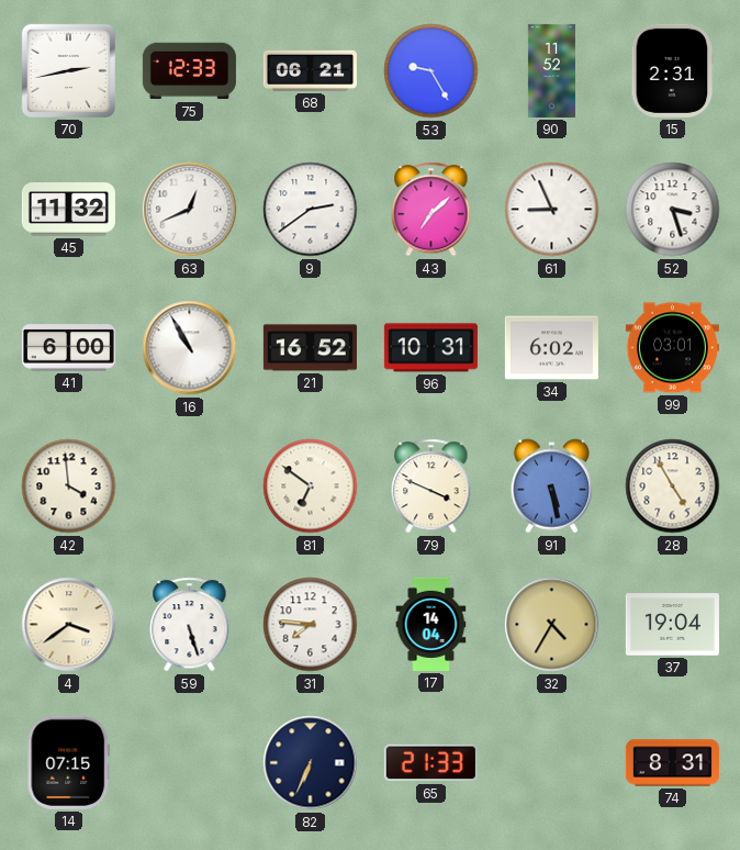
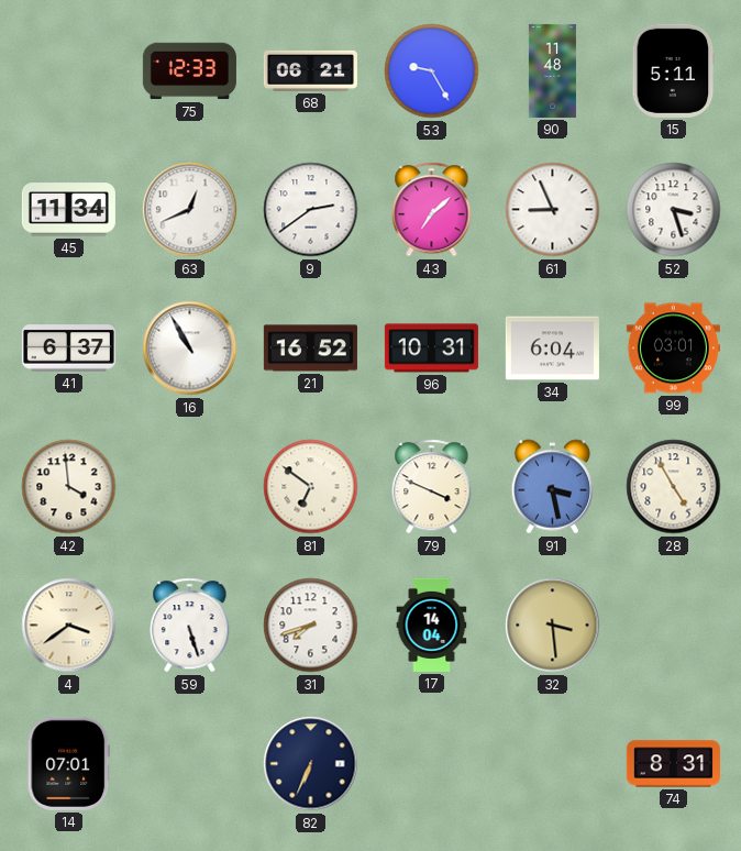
70: 2:43 -> none (68, 70)
90: 11:52 -> 11:48 (552, 70)
15: 2:31 -> 5:11 (674, 70)
45: 11:32 -> 11:34 (68, 210)
41: 6:00 -> 6:37 (68, 349)
34: 6:02 -> 6:04 (552, 349)
91: 5:28 -> 3:28 (553, 487)
31: 7:46 -> 7:42 (311, 626)
32: 4:35 -> 3:29 (553, 626)
37: 19:04 -> none (672, 625)
14: 07:15 -> 07:01 (69, 763)
65: 21:33 -> none (430, 763)
